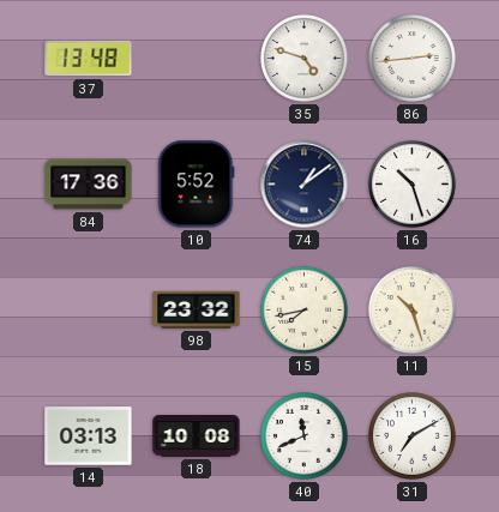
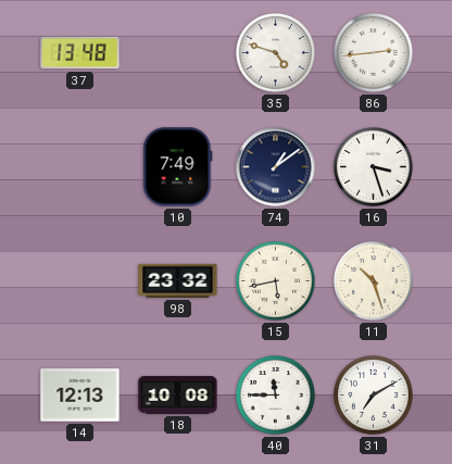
84: 17:36 -> none (89, 185)
10: 5:52 -> 7:49 (178, 167)
16: 10:27 -> 3:27 (374, 167)
15: 7:43 -> 5:43 (276, 281)
14: 03:13 -> 12:13 (80, 396)
40: 11:41 -> 11:45 (276, 396)
